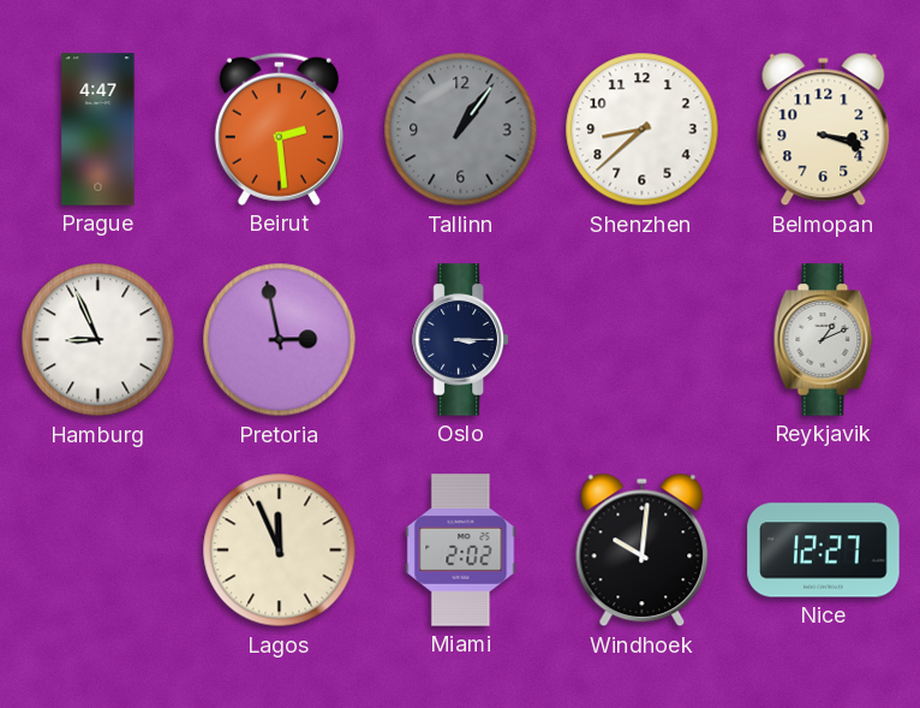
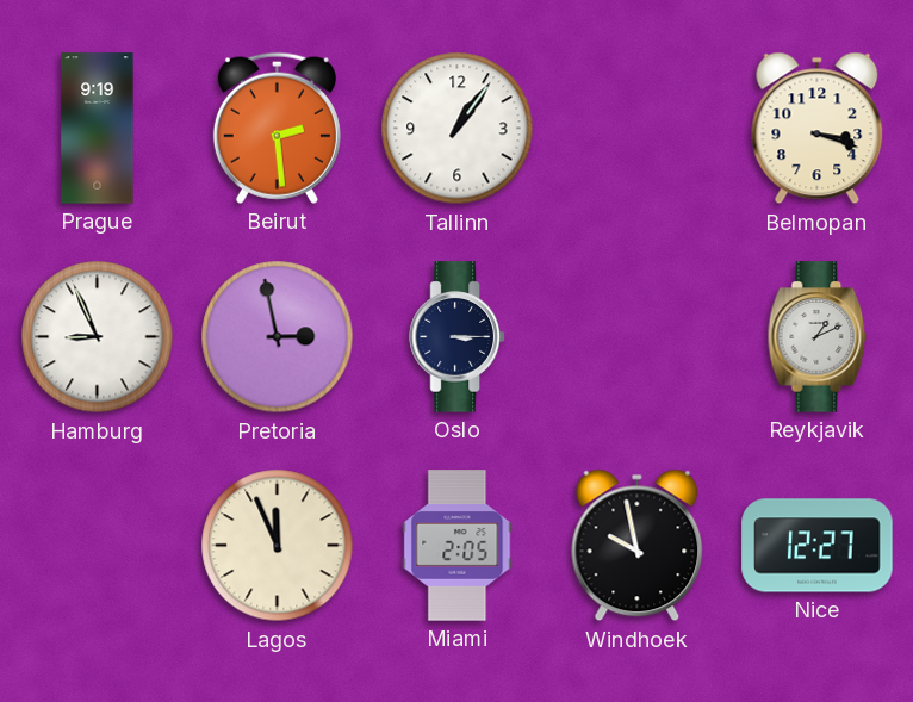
Prague: 4:47 -> 9:19 (98, 129)
Tallinn dial: grey -> white (458, 129)
Shenzhen: 8:38 -> none (643, 130)
Miami: 2:02 -> 2:05 (458, 546)
Windhoek: 10:01 -> 9:58 (638, 546)
